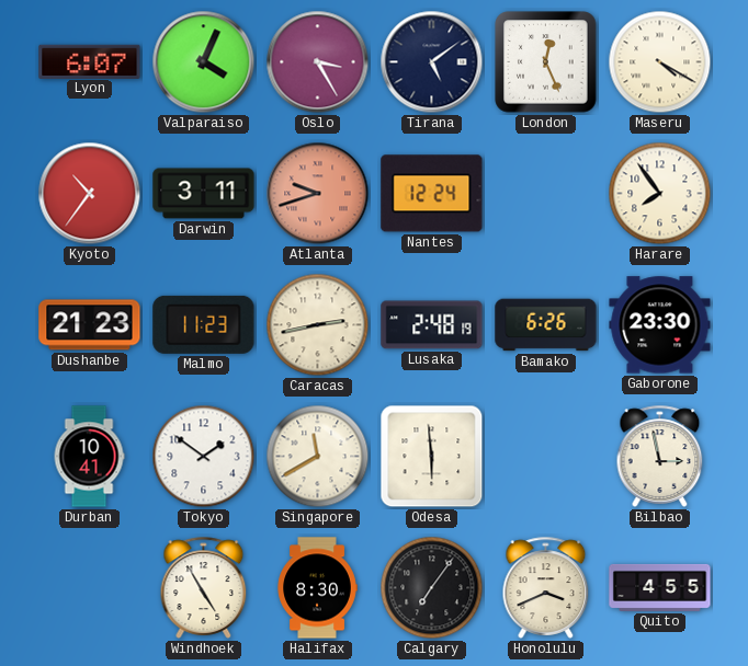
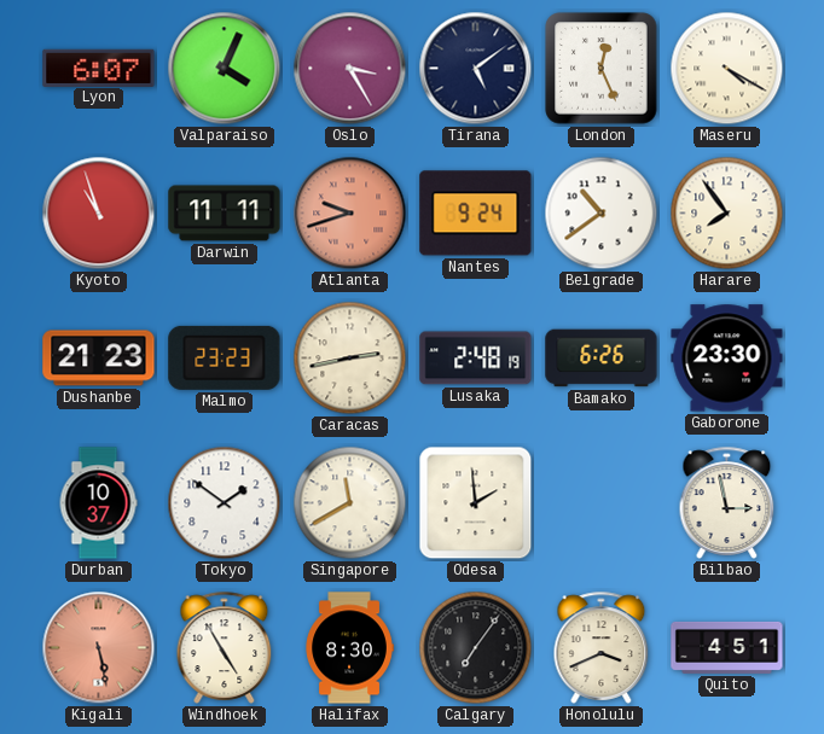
Kyoto: 10:36 -> 10:57 (99, 214)
Darwin: 3:11 -> 11:11 (225, 214)
Nantes: 12:24 -> 9:24 (476, 214)
Belgrade: none -> 10:39 (602, 214)
Malmo: 11:23 -> 23:23 (225, 357)
Durban: 10:41 -> 10:37 (98, 503)
Odesa: 5:59 -> 1:59 (476, 503)
Kigali: none -> 5:28 (99, 648)
Quito: 4:55 -> 4:51 (727, 647)
